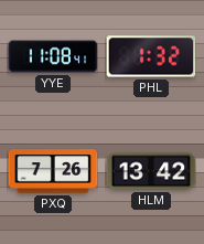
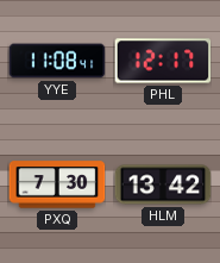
PHL: 1:32 -> 12:17 (163, 61)
PXQ: 7:26 -> 7:30 (57, 184)
